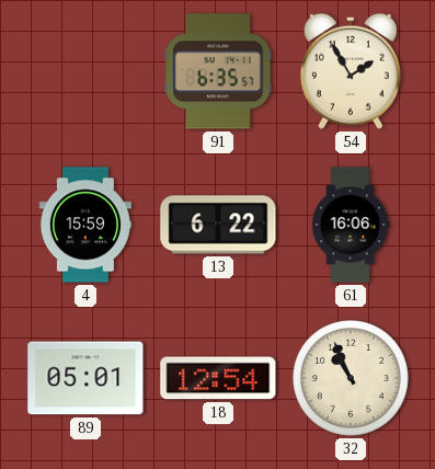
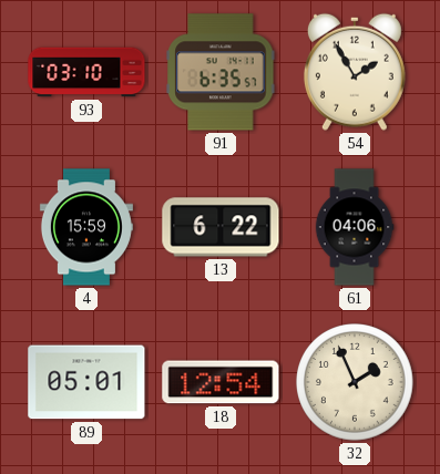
93: none -> 03:10 (86, 72)
61: 16:06 -> 04:06 (355, 227)
32: 10:56 -> 1:56 (356, 383)
